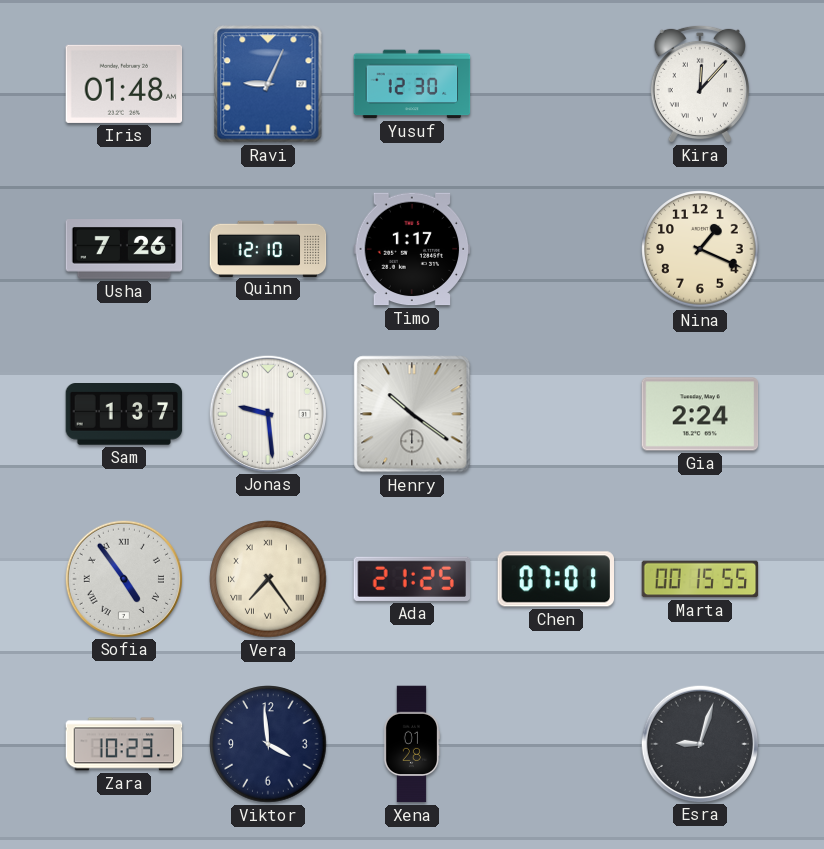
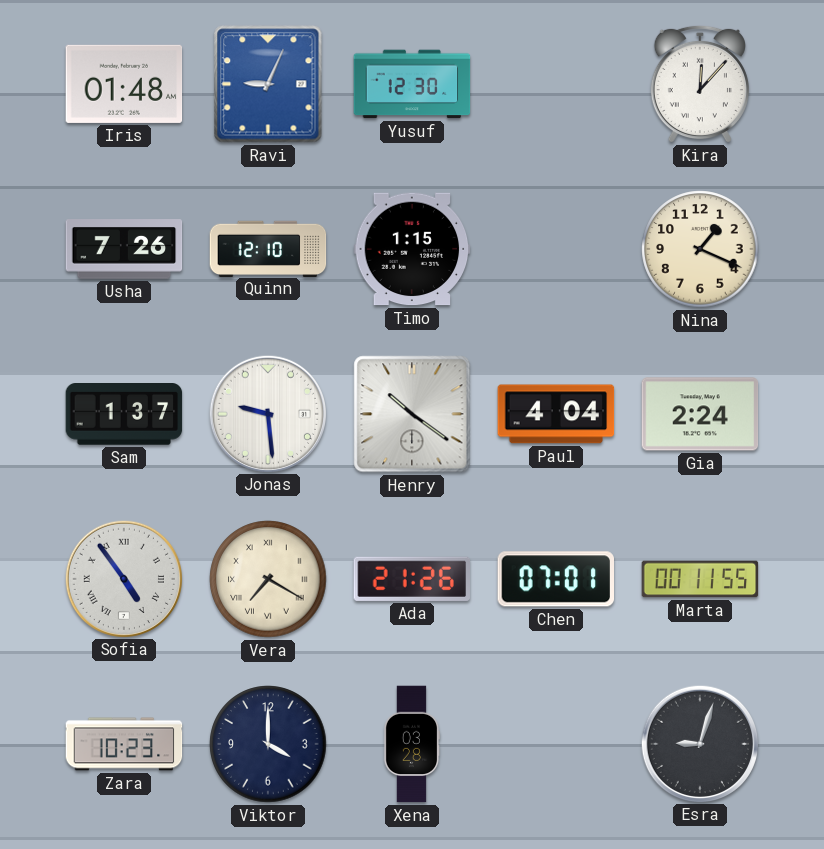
Timo: 1:17 -> 1:15 (412, 249)
Paul: none -> 4:04 (556, 414)
Vera: 7:24 -> 7:20 (268, 579)
Ada: 21:25 -> 21:26 (411, 579)
Marta: 00:15 -> 00:11 (700, 579)
Viktor: 3:59 -> 4:00 (268, 744)
Xena: 01:28 -> 03:28 (412, 744)
